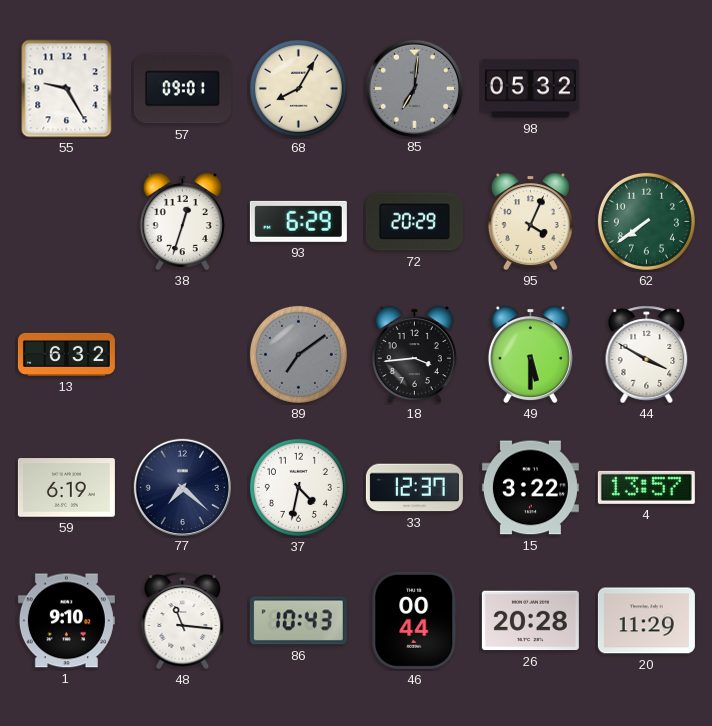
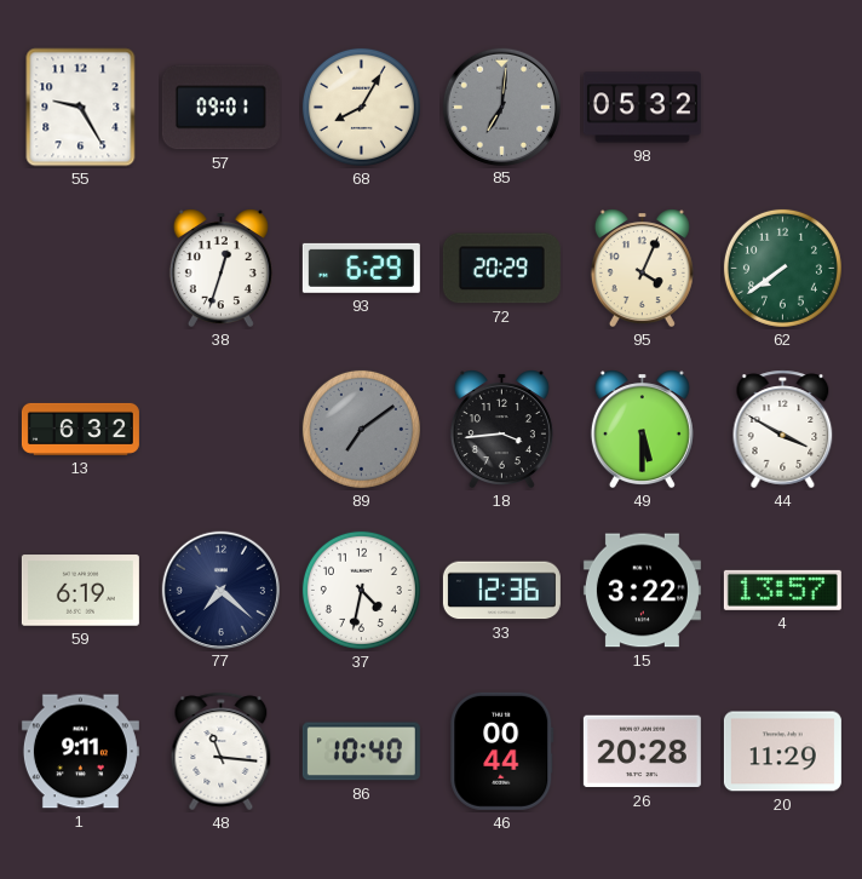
33: 12:37 -> 12:36 (501, 591)
1: 9:10 -> 9:11 (80, 752)
86: 10:43 -> 10:40 (361, 752)
